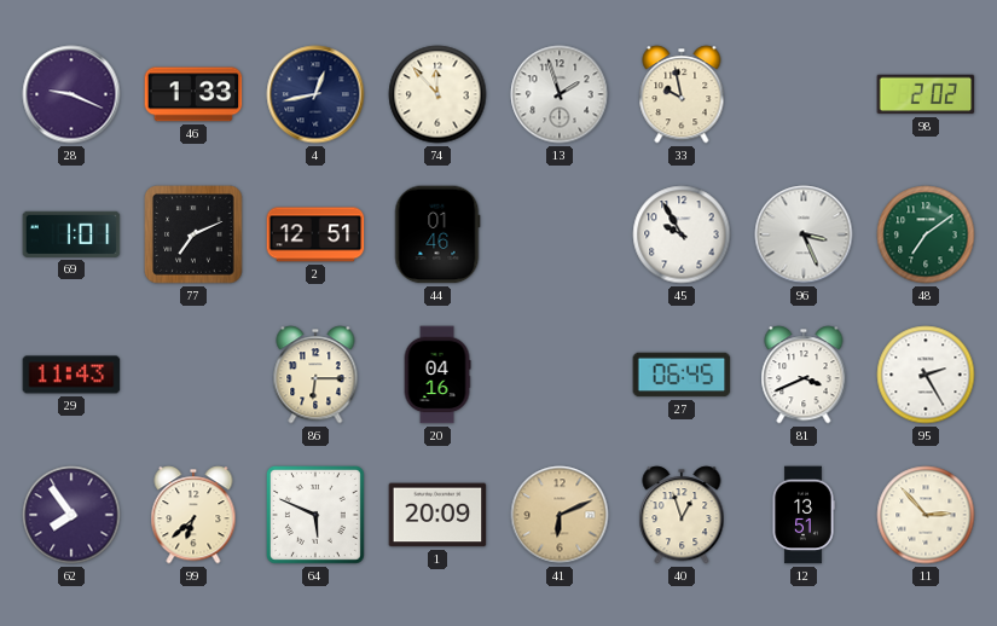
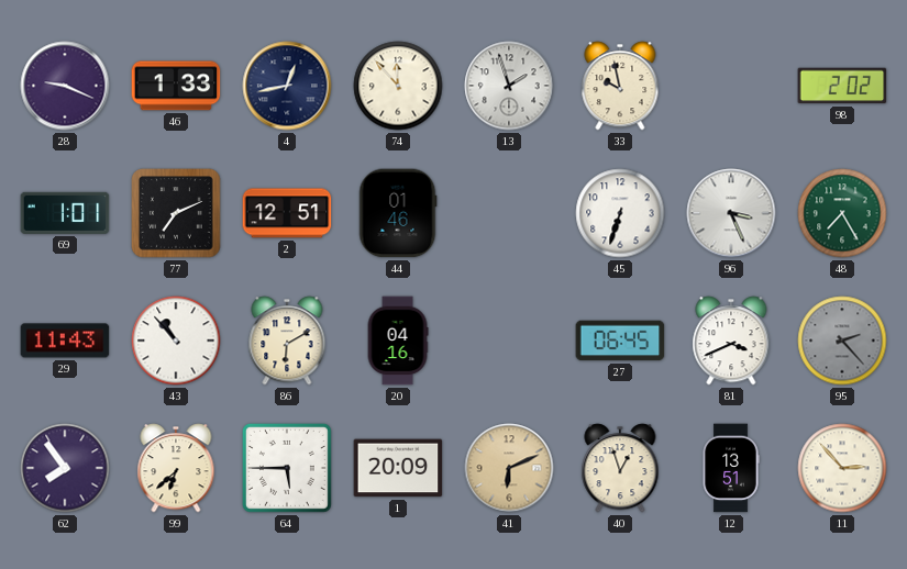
45: 9:55 -> 6:33 (620, 213)
48: 7:09 -> 7:25 (842, 213)
43: none -> 10:53 (176, 341)
86: 6:15 -> 6:10 (287, 341)
95: 2:25 -> 2:23 (842, 341)
95 dial: white -> grey (842, 341)
64: 5:49 -> 5:45 (287, 468)
